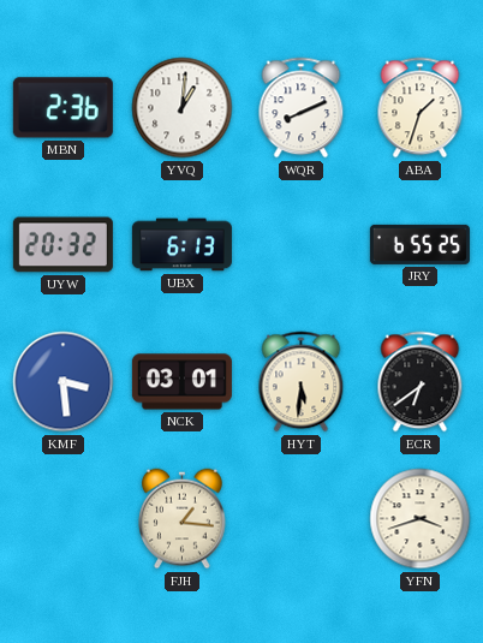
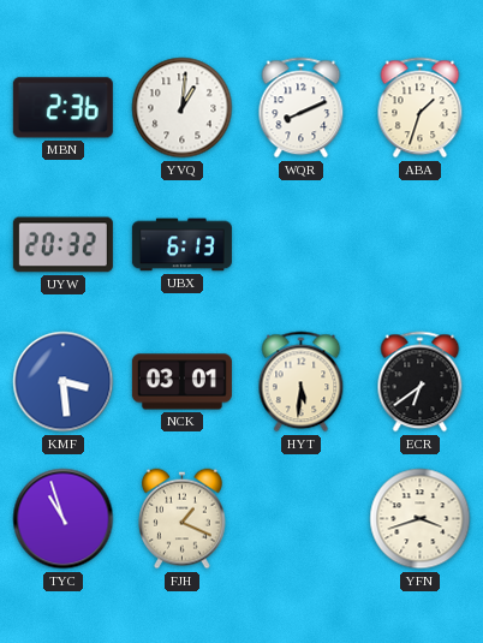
JRY: 6:55 -> none (419, 244)
TYC: none -> 10:57 (64, 519)
FJH: 1:16 -> 1:19 (183, 519)
